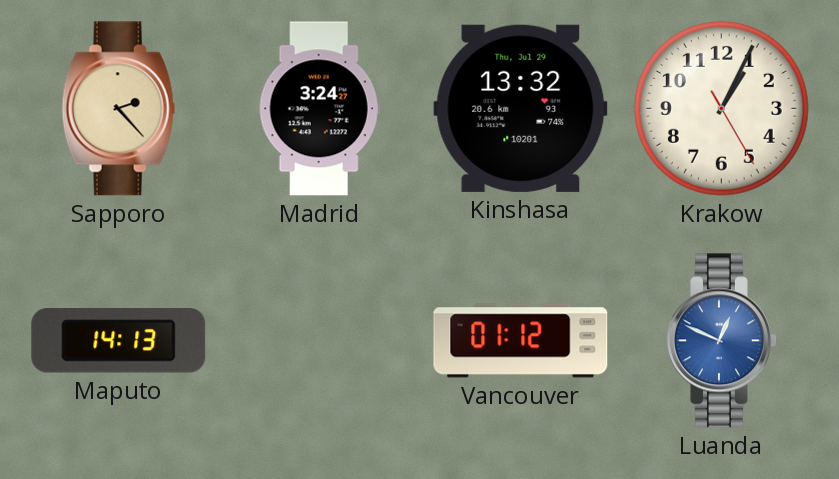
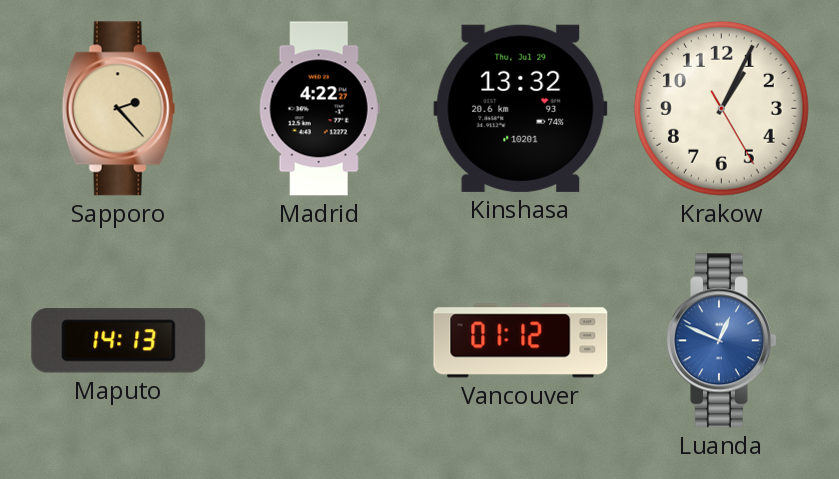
Madrid: 3:24 -> 4:22 (319, 109)
